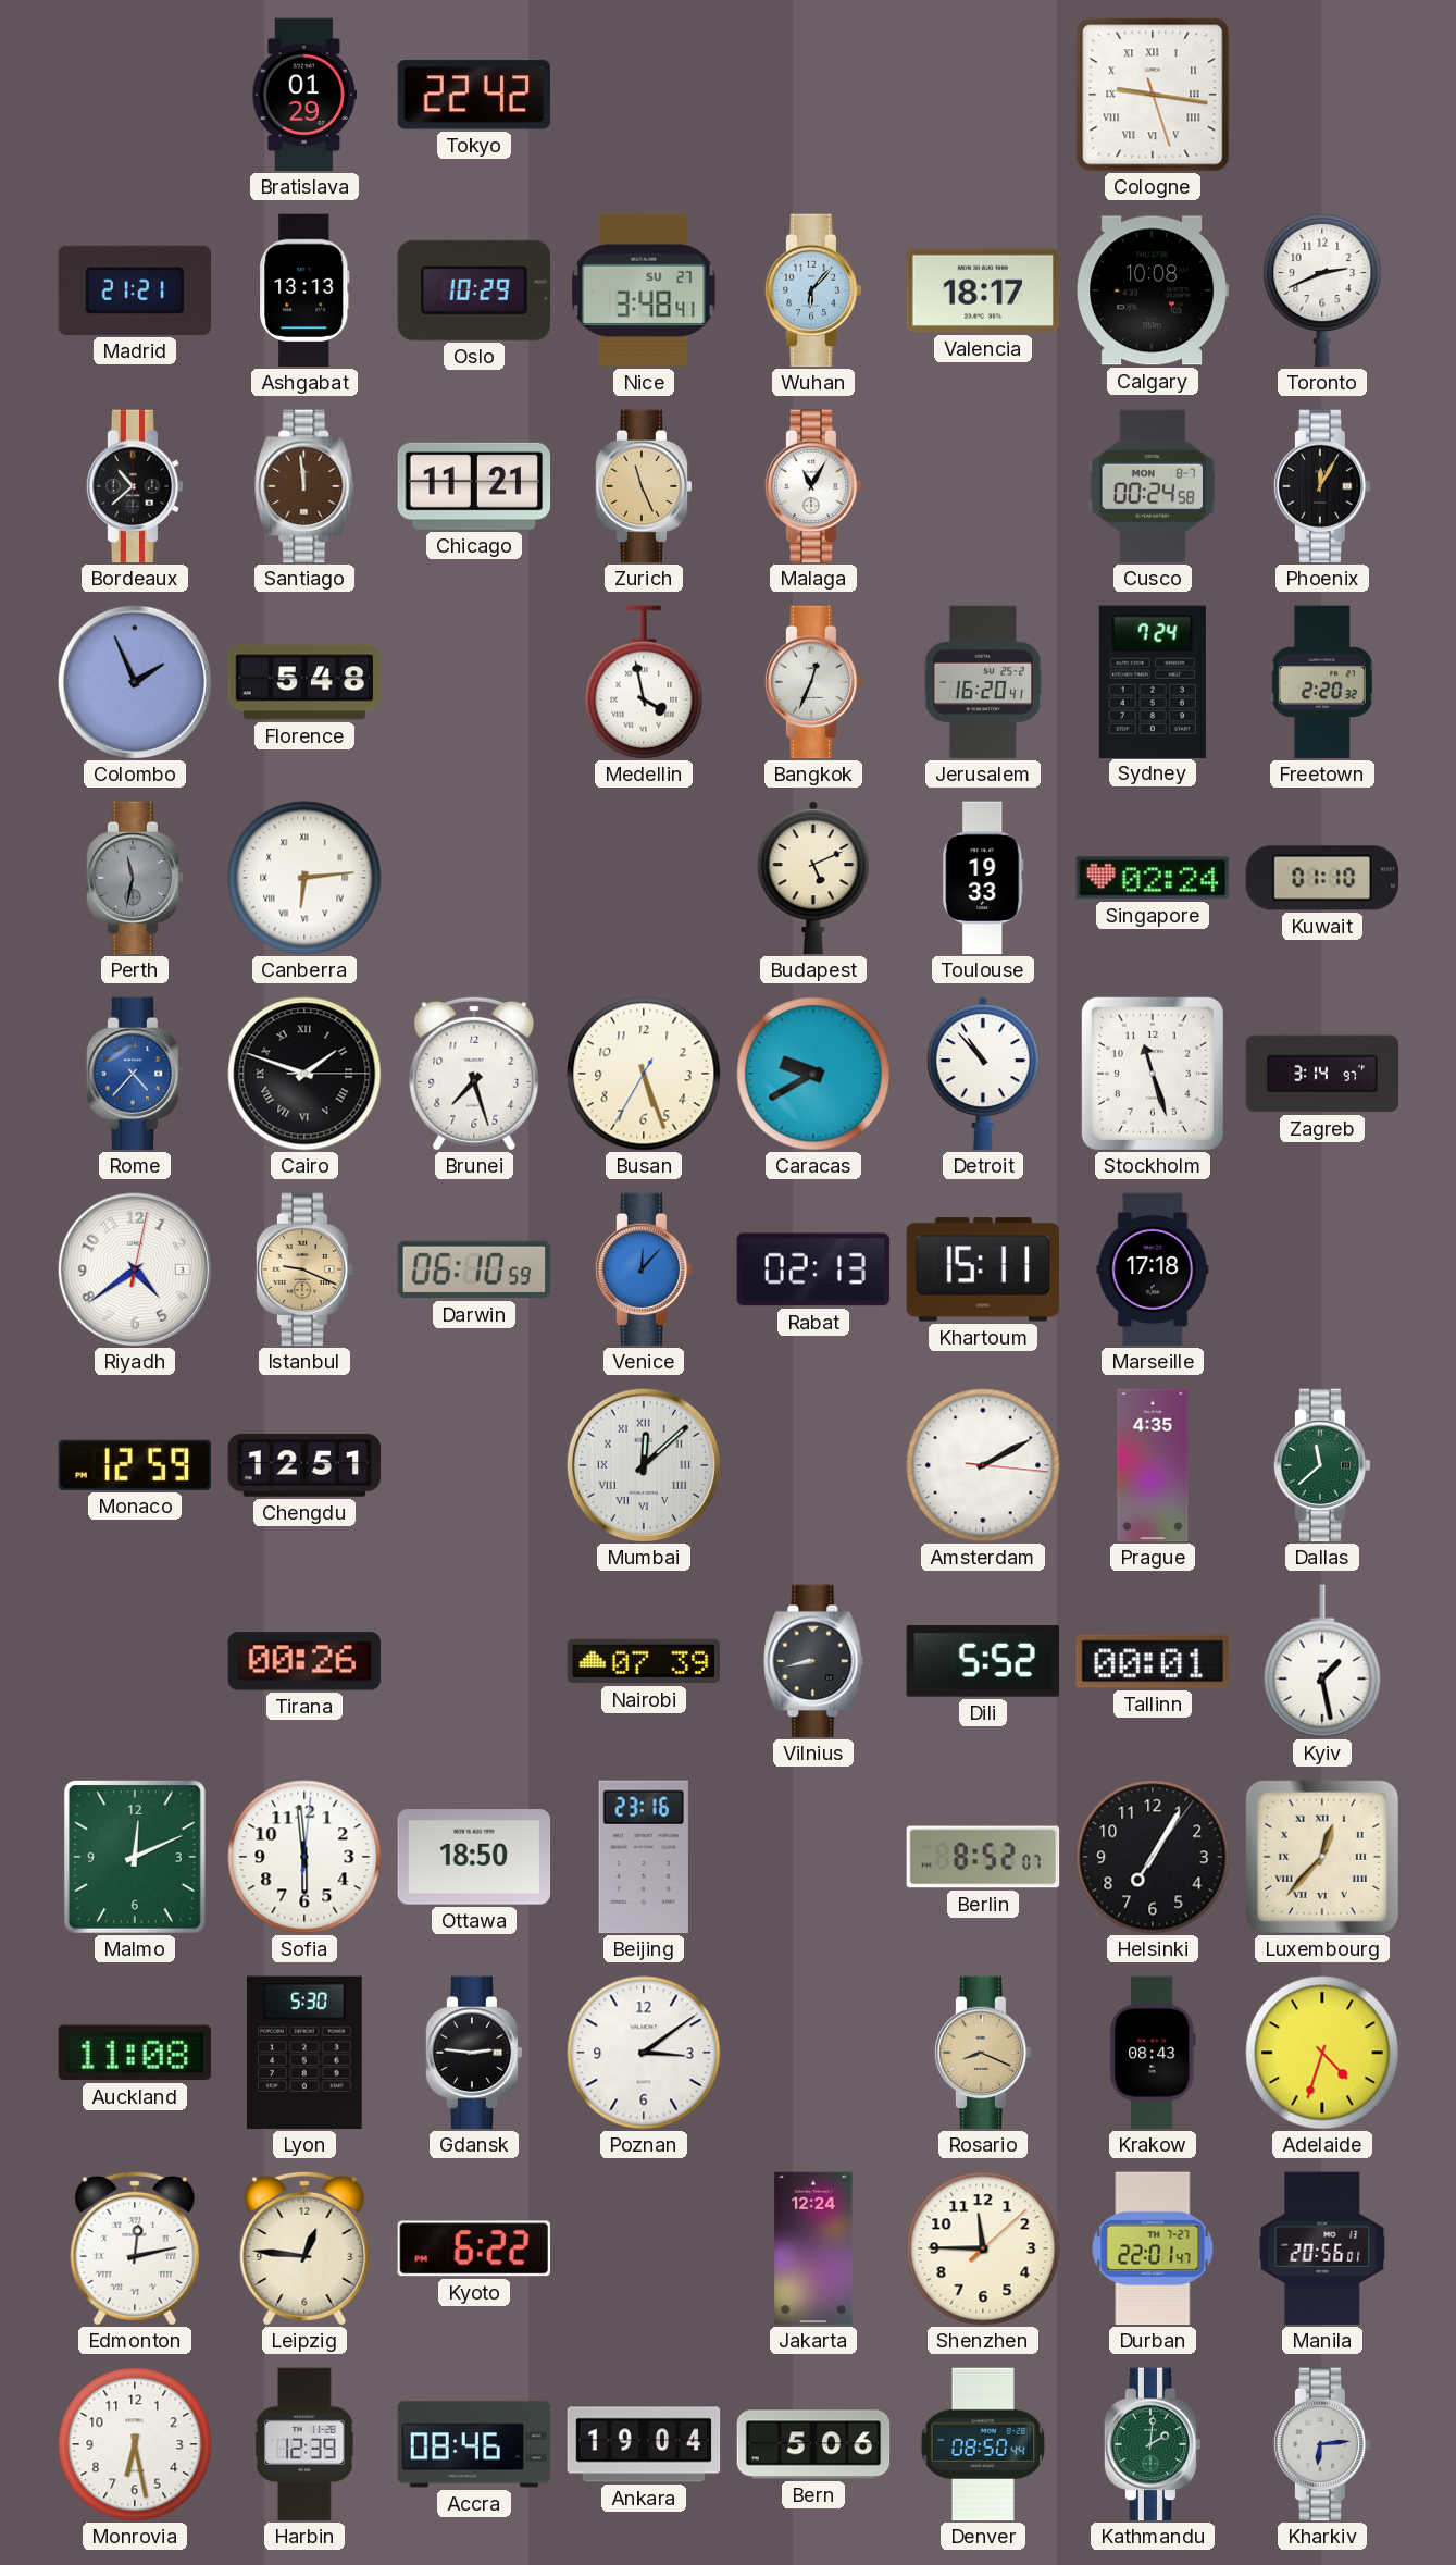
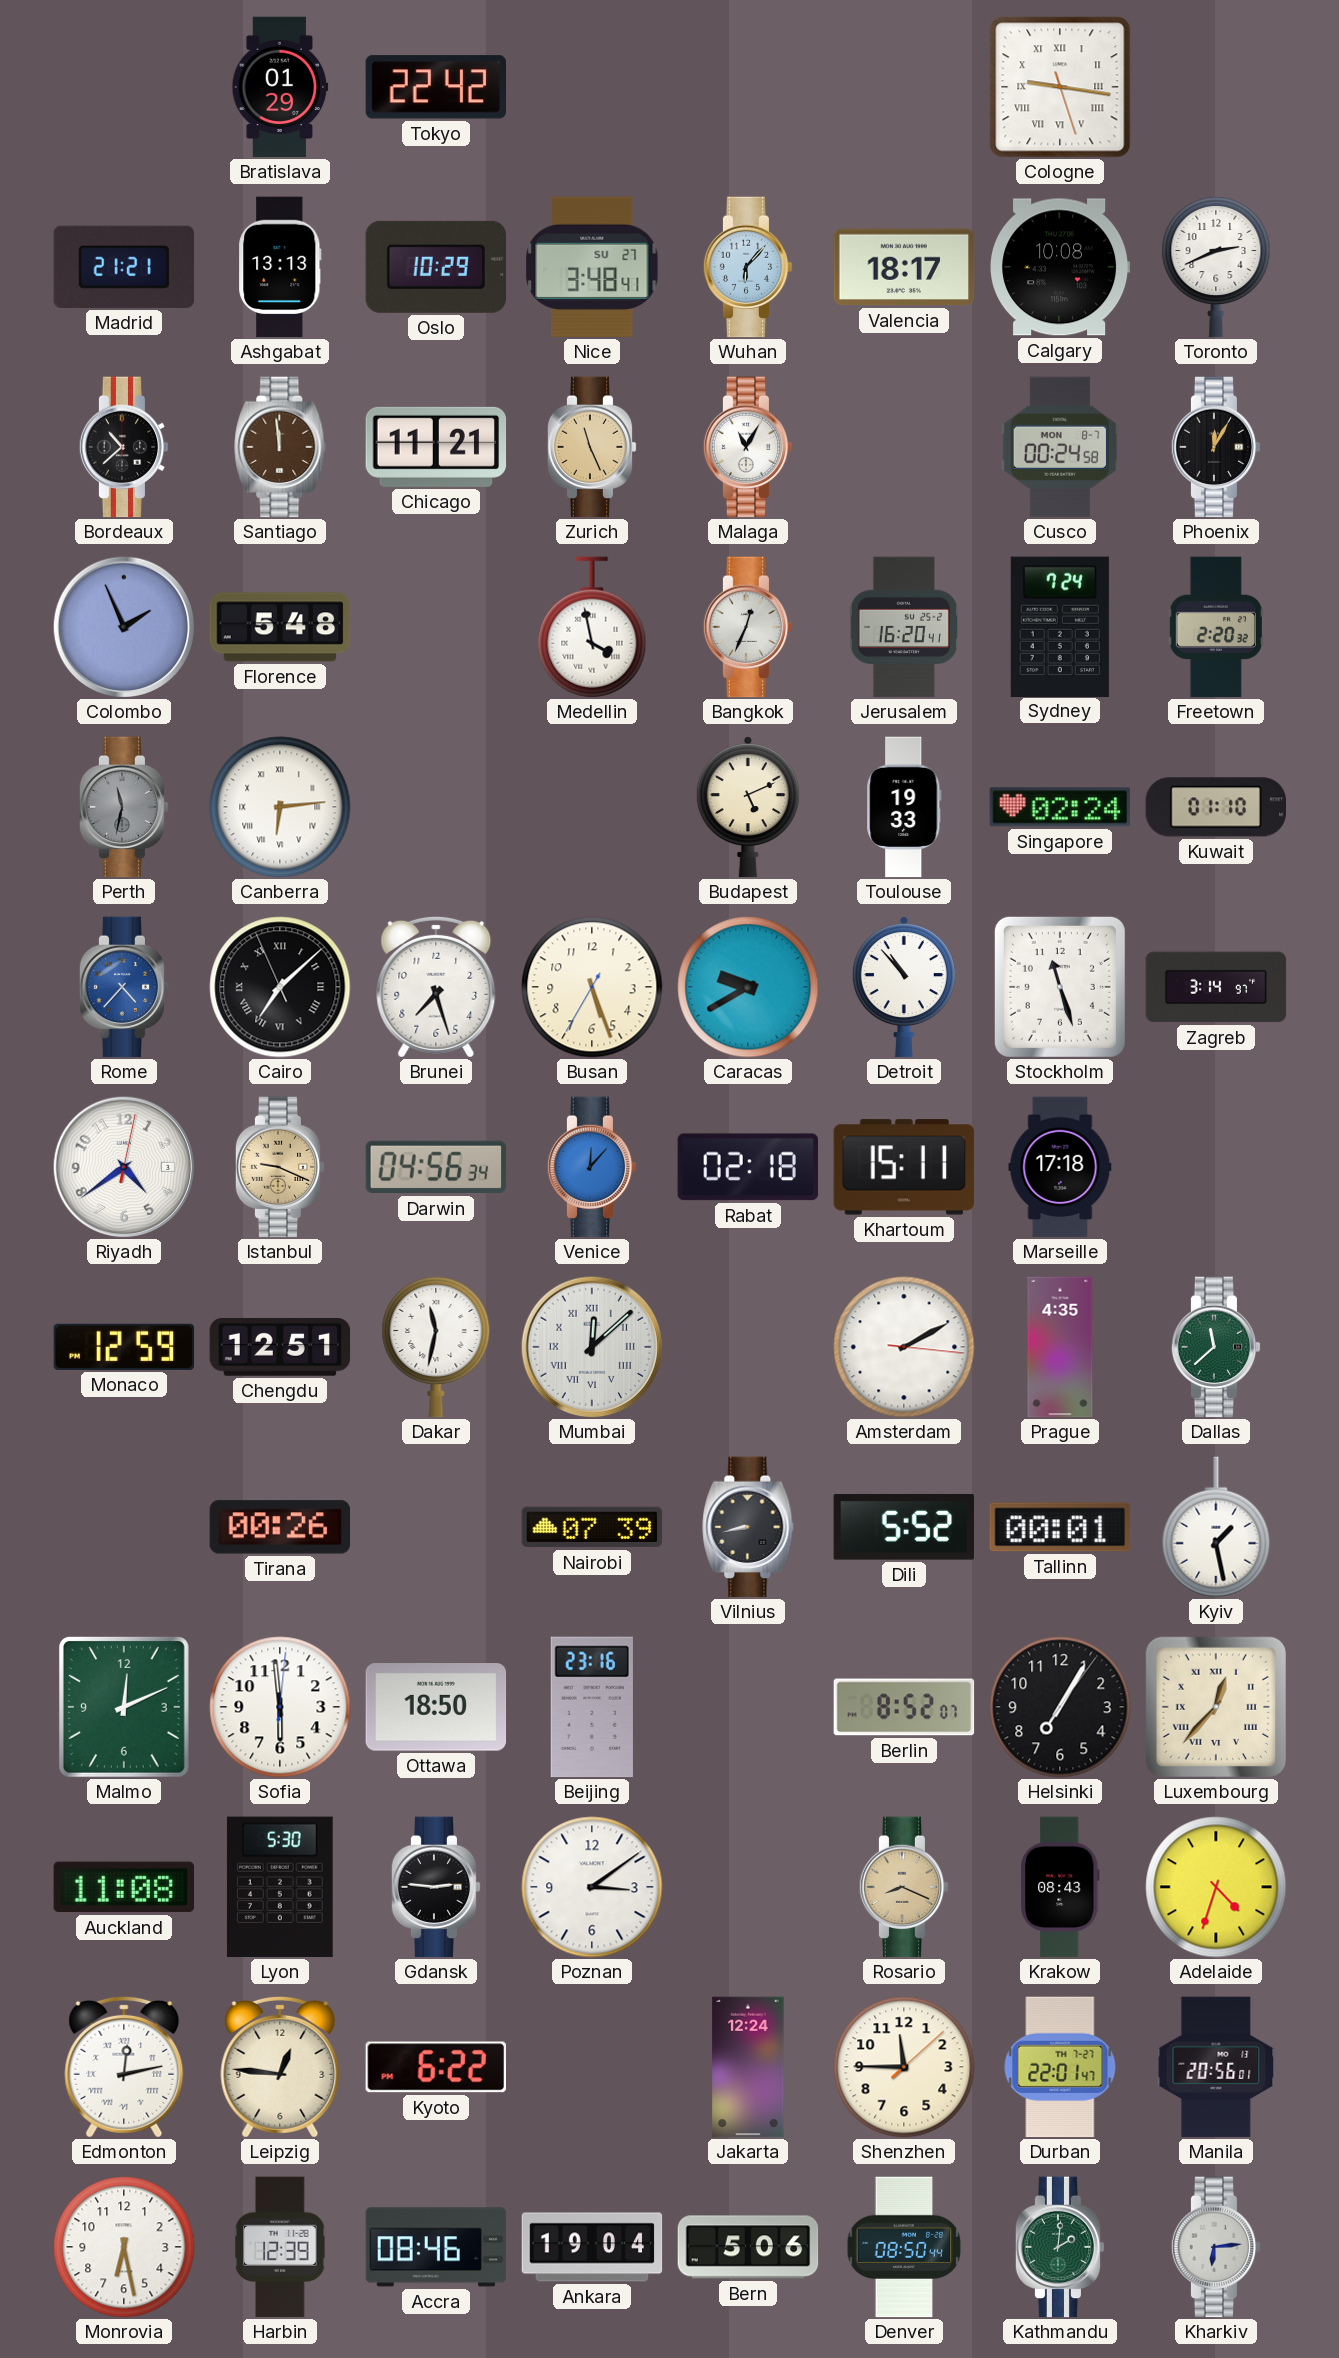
Cairo: 1:48 -> 7:07 (280, 987)
Darwin: 06:10 -> 04:56 (436, 1167)
Rabat: 02:13 -> 02:18 (748, 1167)
Dakar: none -> 11:32 (436, 1347)
